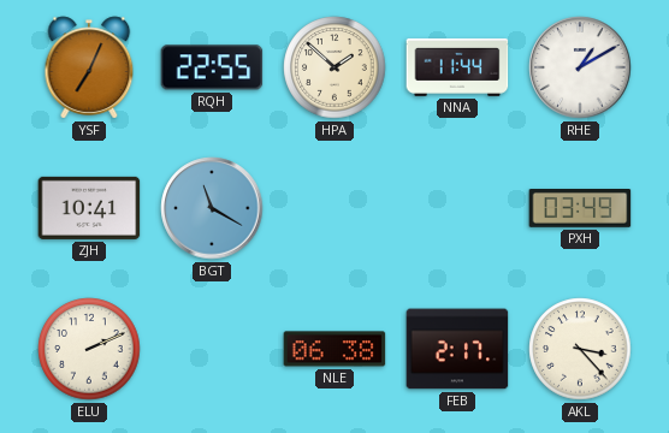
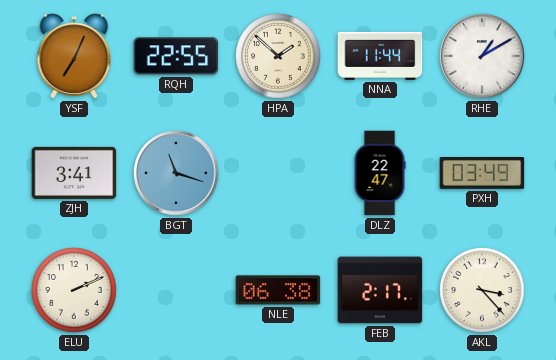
ZJH: 10:41 -> 3:41 (74, 173)
BGT: 11:20 -> 11:18 (176, 173)
DLZ: none -> 22:47 (380, 173)
